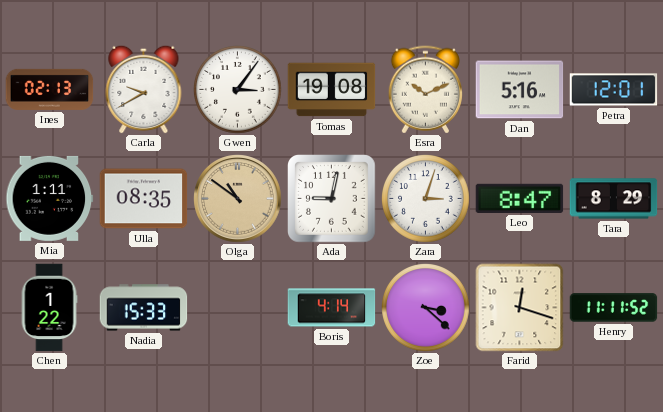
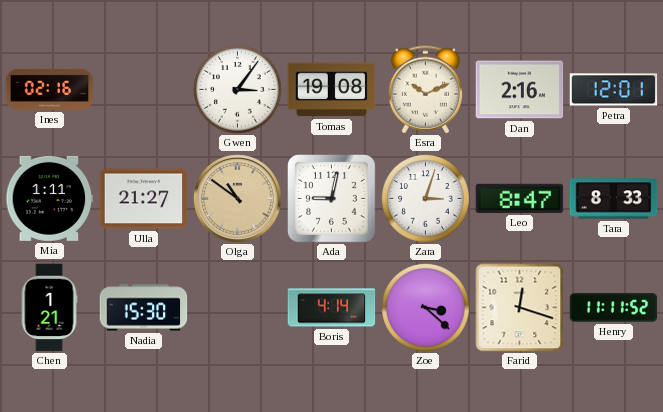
Ines: 02:13 -> 02:16 (50, 89)
Carla: 9:40 -> none (144, 89)
Dan: 5:16 -> 2:16 (520, 90)
Ulla: 08:35 -> 21:27 (144, 199)
Tara: 8:29 -> 8:33 (614, 199)
Chen: 1:22 -> 1:21 (49, 308)
Nadia: 15:33 -> 15:30 (144, 308)
